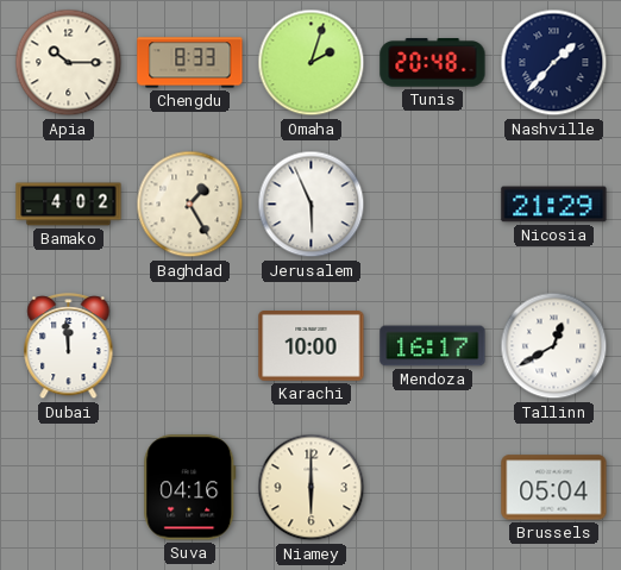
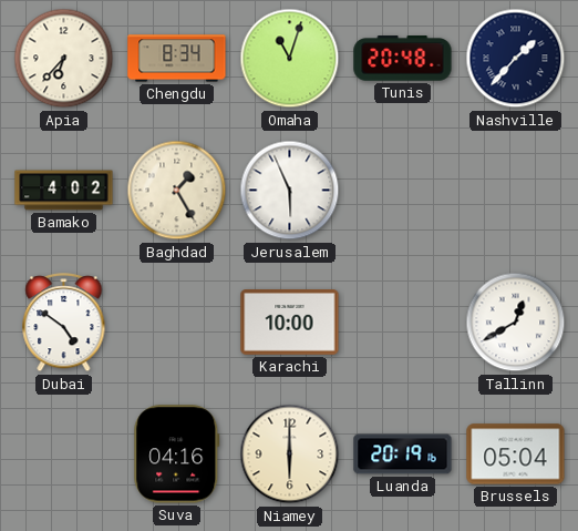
Apia: 10:15 -> 6:37 (64, 59)
Chengdu: 8:33 -> 8:34 (177, 59)
Omaha: 2:03 -> 11:03 (290, 59)
Nicosia: 21:29 -> none (554, 205)
Dubai: 11:59 -> 4:51 (64, 324)
Mendoza: 16:17 -> none (433, 346)
Luanda: none -> 20:19 (403, 455)
